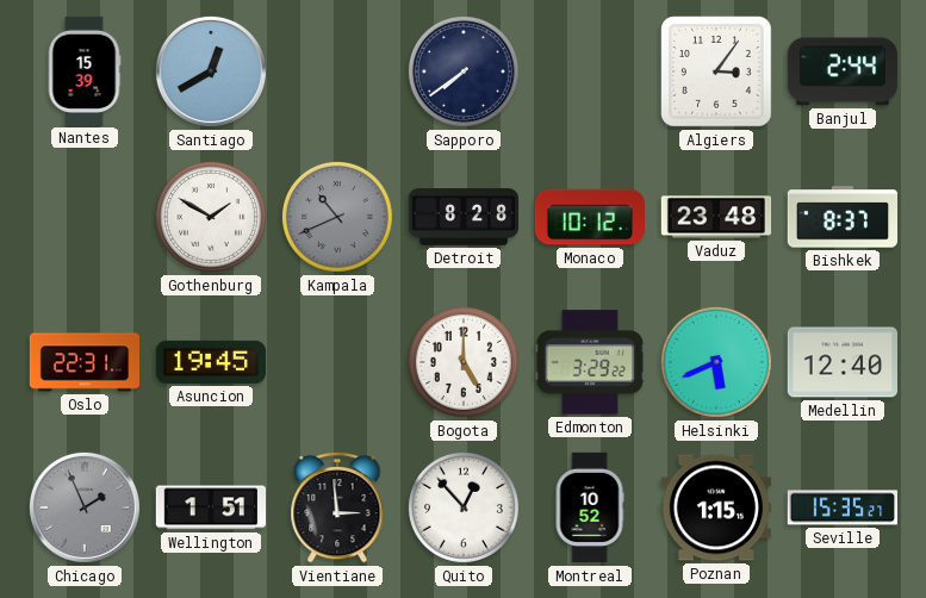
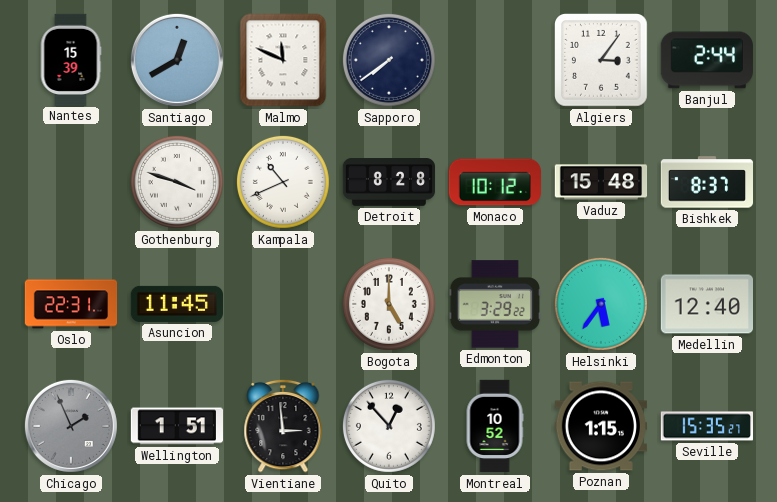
Malmo: none -> 11:49 (283, 60)
Gothenburg: 1:50 -> 3:48 (177, 182)
Kampala dial: grey -> white (283, 182)
Vaduz: 23:48 -> 15:48 (601, 182)
Asuncion: 19:45 -> 11:45 (176, 304)
Helsinki: 5:41 -> 5:36 (601, 304)
